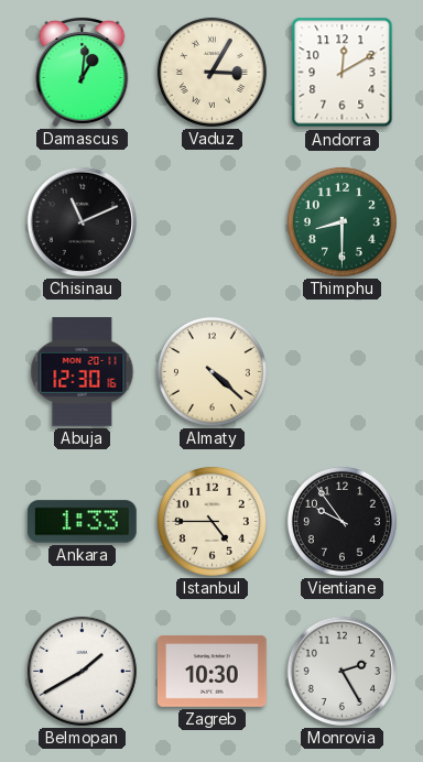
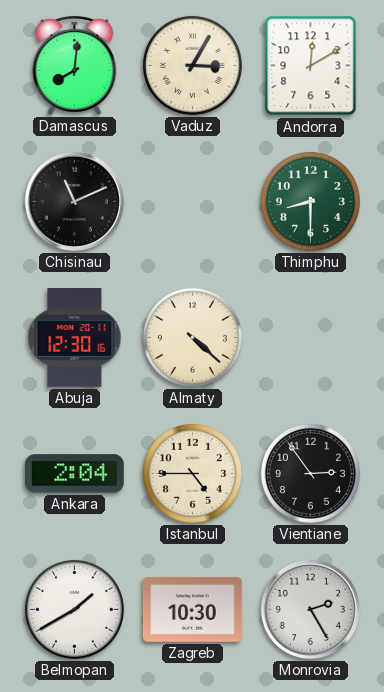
Damascus: 1:01 -> 8:01 (75, 66)
Ankara: 1:33 -> 2:04 (74, 474)
Vientiane: 9:54 -> 2:54 (310, 473)
